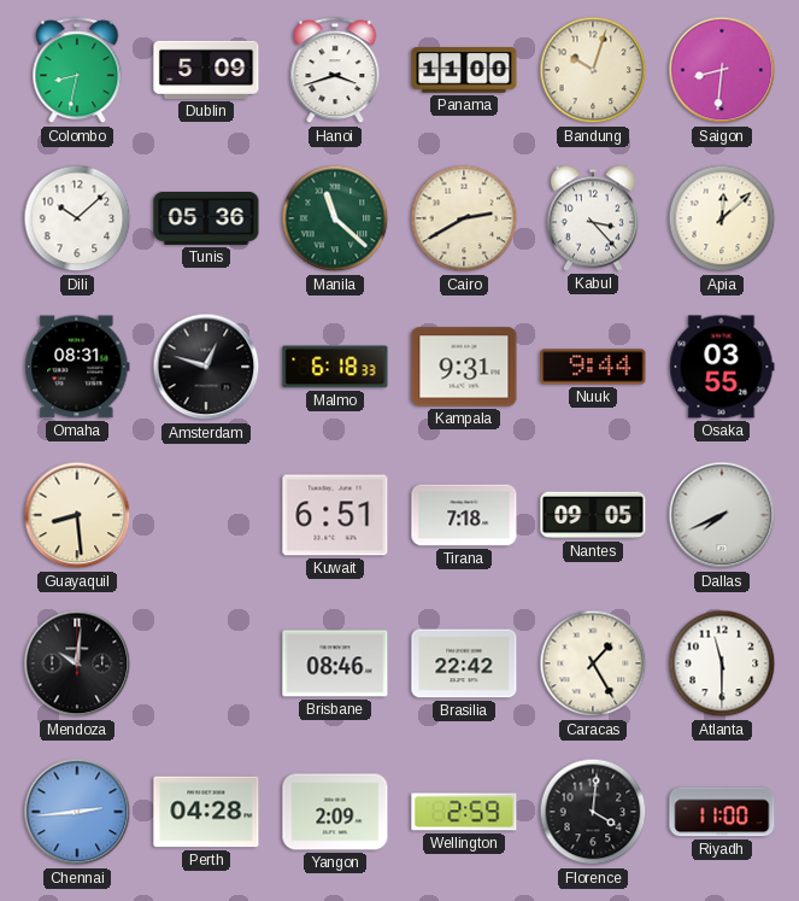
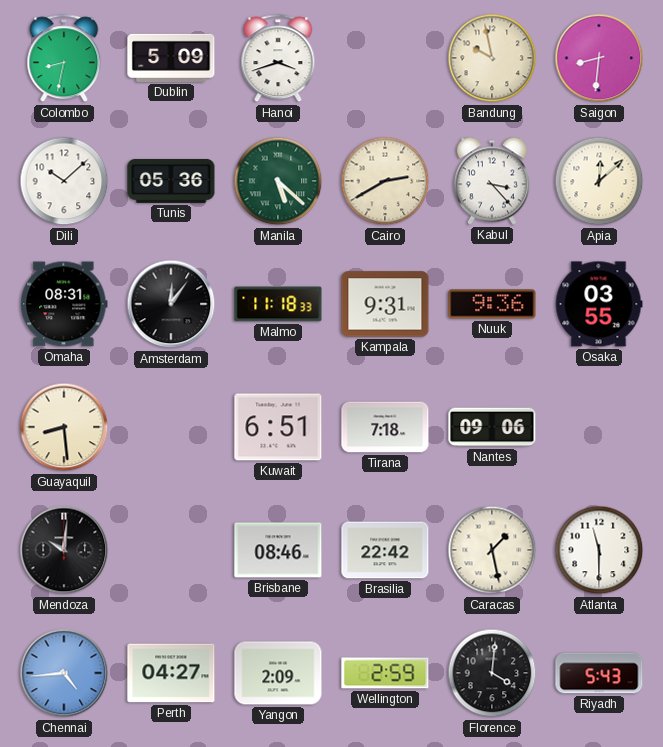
Panama: 11:00 -> none (464, 70)
Bandung: 10:03 -> 9:58 (492, 58)
Manila: 11:22 -> 5:22 (278, 181)
Amsterdam: 12:48 -> 12:06 (171, 304)
Malmo: 6:18 -> 11:18 (278, 304)
Nuuk: 9:44 -> 9:36 (492, 304)
Nantes: 09:05 -> 09:06 (492, 427)
Dallas: 7:41 -> none (722, 515)
Caracas: 1:25 -> 1:28 (492, 550)
Chennai: 2:44 -> 4:44 (64, 673)
Perth: 04:28 -> 04:27 (171, 673)
Riyadh: 11:00 -> 5:43 (599, 673)
